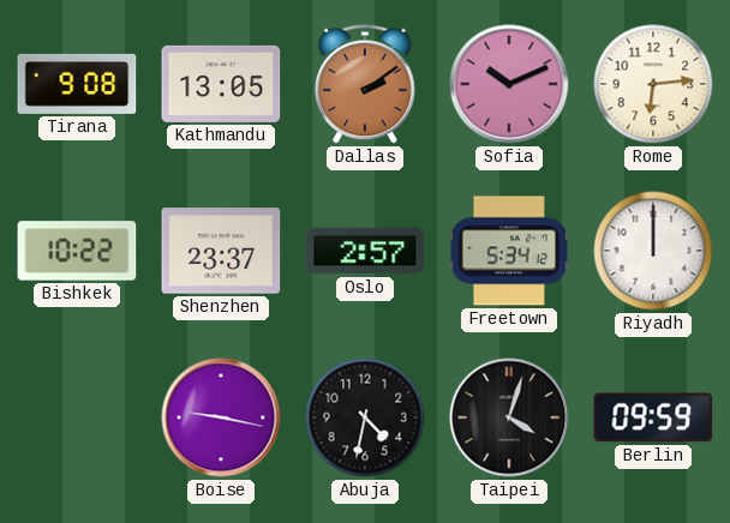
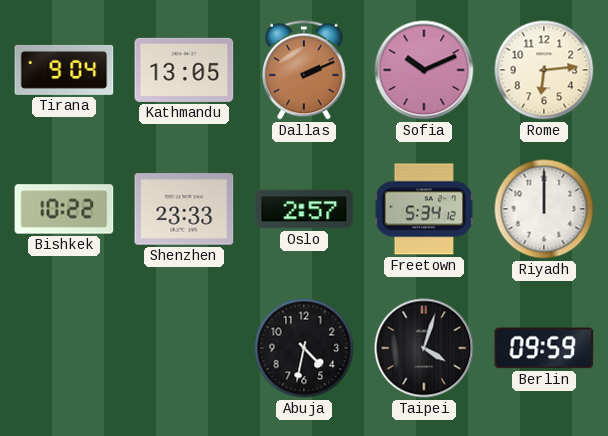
Tirana: 9:08 -> 9:04 (64, 70)
Dallas: 2:09 -> 2:11 (304, 70)
Shenzhen: 23:37 -> 23:33 (184, 209)
Boise: 9:17 -> none (221, 417)
